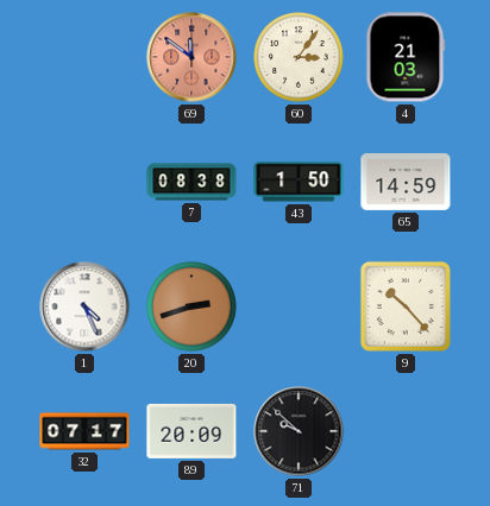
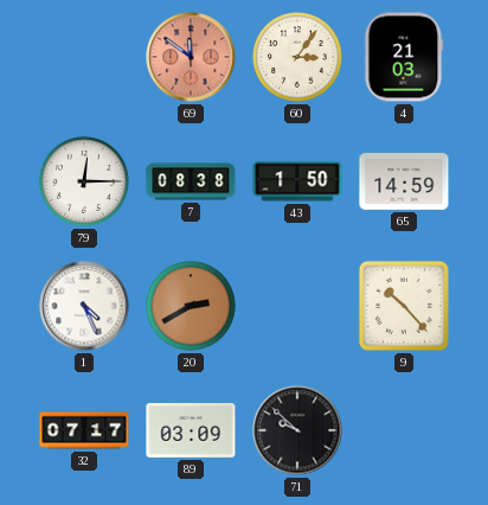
79: none -> 12:15 (84, 181)
20: 2:42 -> 2:40 (191, 306)
89: 20:09 -> 03:09 (191, 430)
